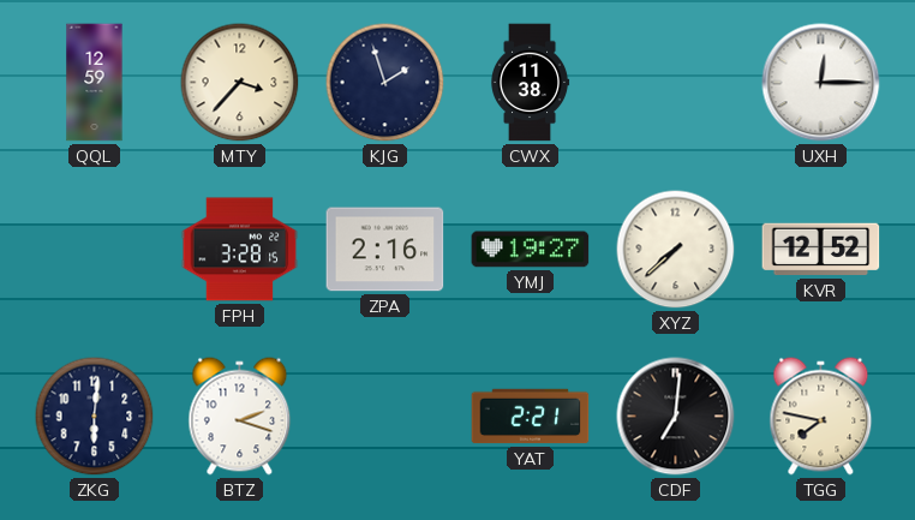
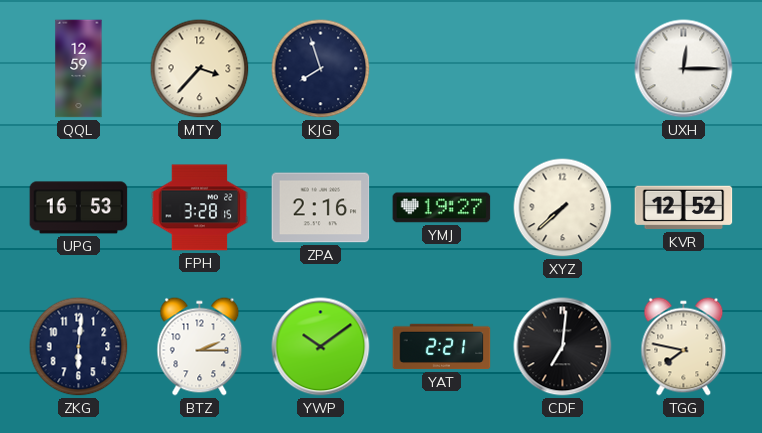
KJG: 1:57 -> 7:57 (321, 69)
CWX: 11:38 -> none (530, 83)
UPG: none -> 16:53 (79, 208)
BTZ: 2:18 -> 2:15 (200, 347)
YWP: none -> 10:09 (321, 347)
